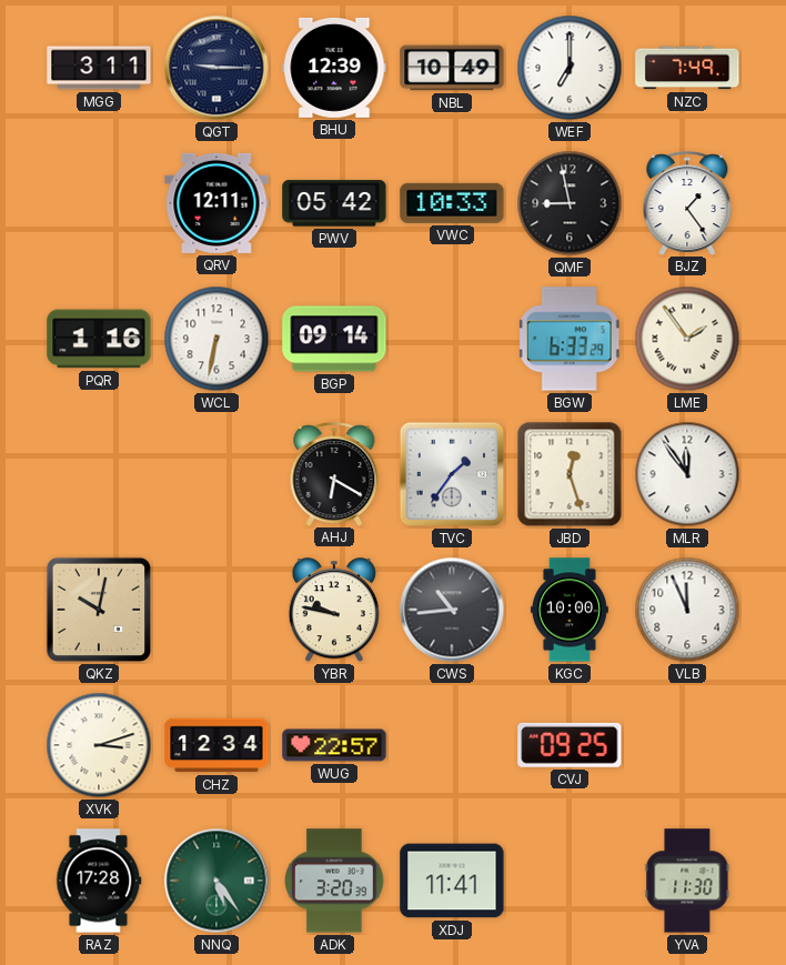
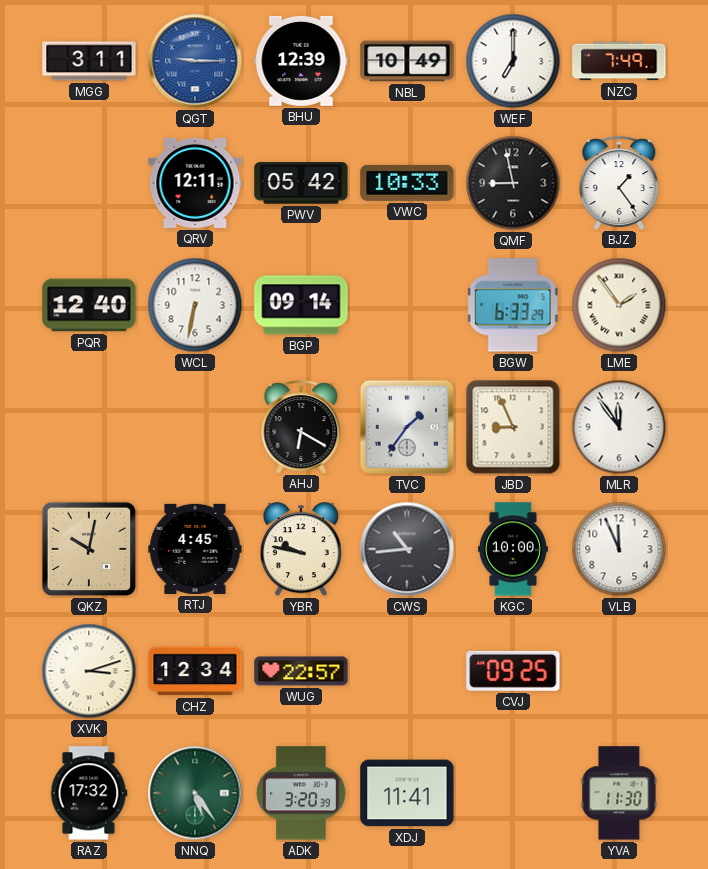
QGT dial: navy -> blue (195, 61)
PQR: 1:16 -> 12:40 (89, 305)
JBD: 12:27 -> 8:56 (513, 427)
RTJ: none -> 4:45 (195, 549)
RAZ: 17:28 -> 17:32 (89, 793)
